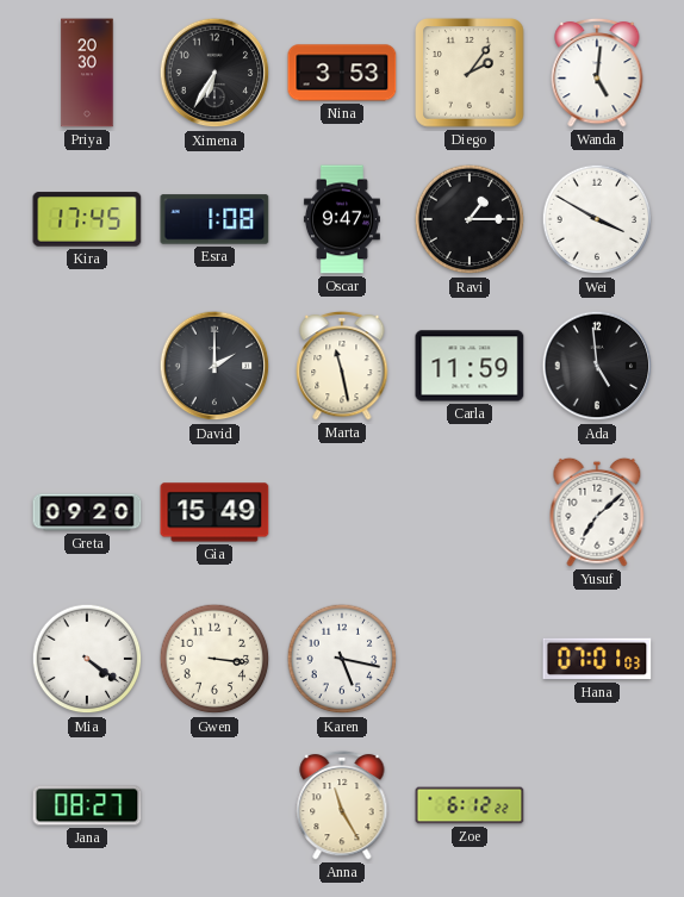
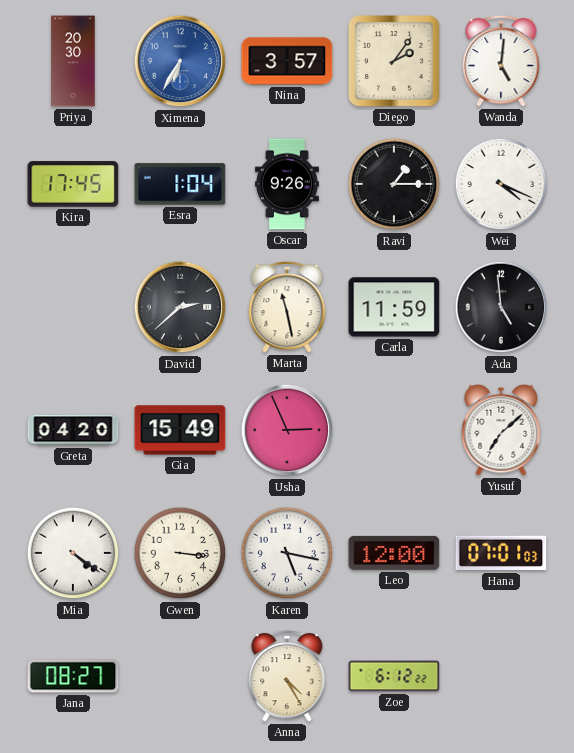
Ximena dial: black -> blue (180, 61)
Nina: 3:53 -> 3:57 (287, 61)
Esra: 1:08 -> 1:04 (180, 184)
Oscar: 9:47 -> 9:26 (287, 184)
Wei: 3:50 -> 4:19 (501, 184)
David: 2:00 -> 2:38 (180, 307)
Greta: 09:20 -> 04:20 (73, 430)
Usha: none -> 2:56 (287, 430)
Leo: none -> 12:00 (394, 553)
Anna: 11:25 -> 4:25 (287, 676)
